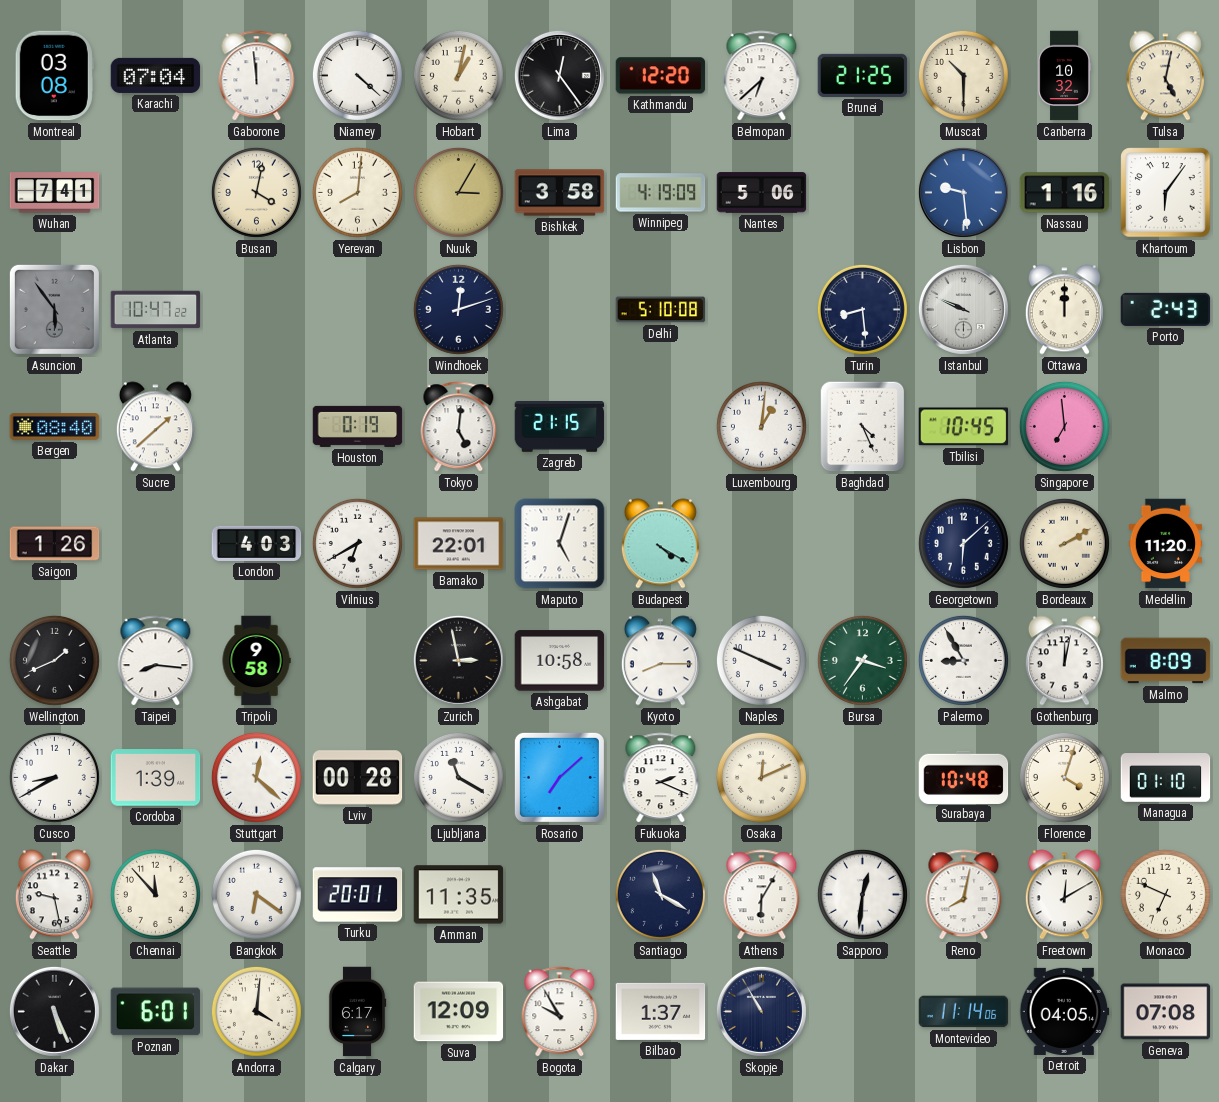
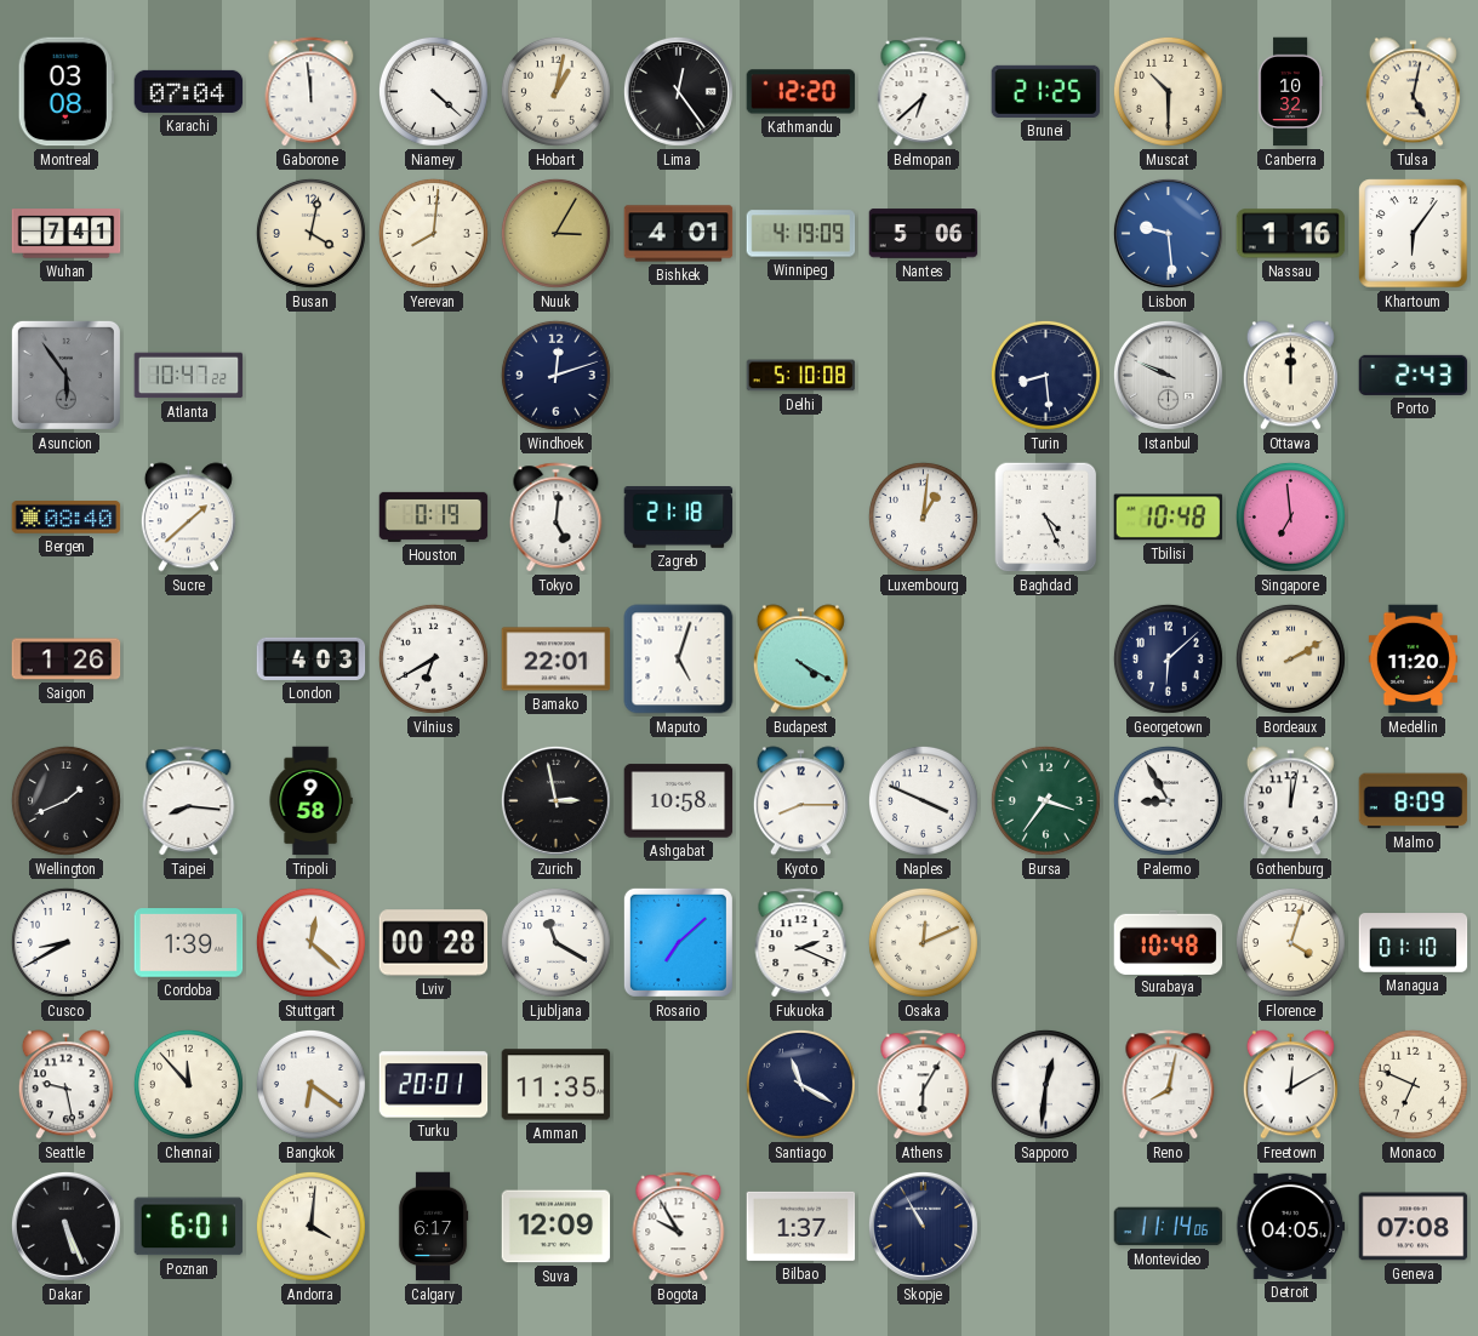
Bishkek: 3:58 -> 4:01 (679, 234)
Zagreb: 21:15 -> 21:18 (679, 518)
Tbilisi: 10:45 -> 10:48 (1169, 518)
